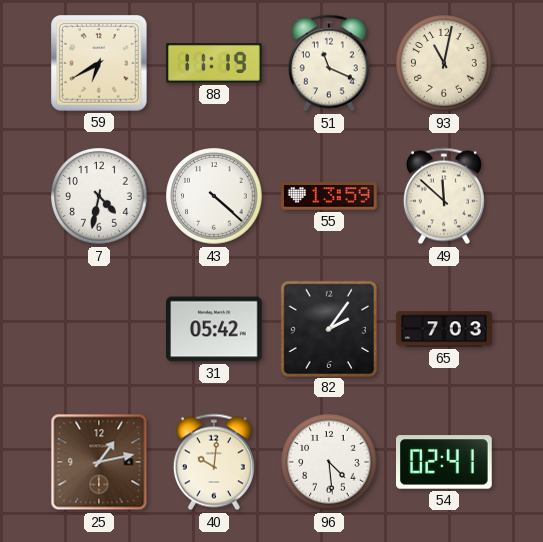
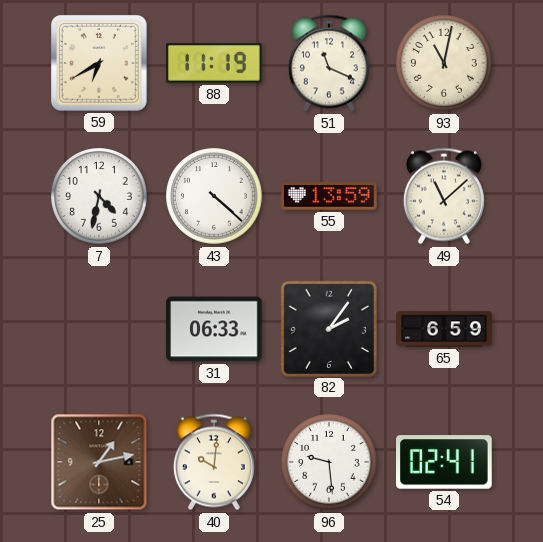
49: 11:52 -> 11:08 (444, 196)
31: 05:42 -> 06:33 (215, 329)
65: 7:03 -> 6:59 (444, 329)
96: 4:29 -> 9:29 (329, 462)
